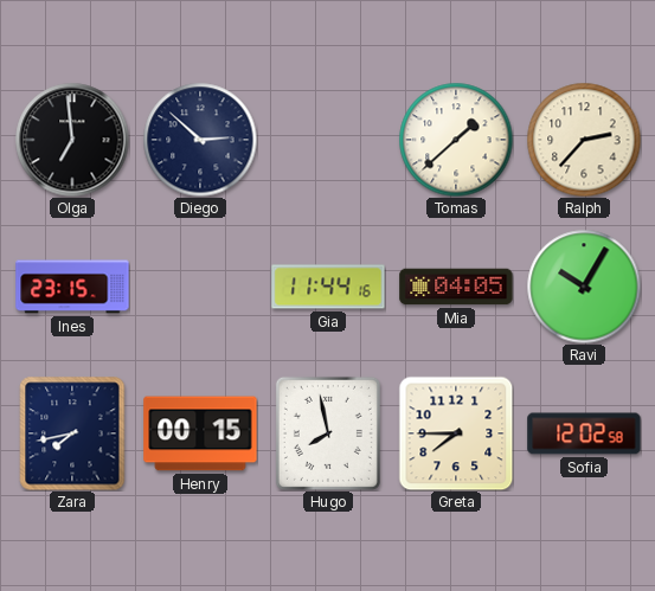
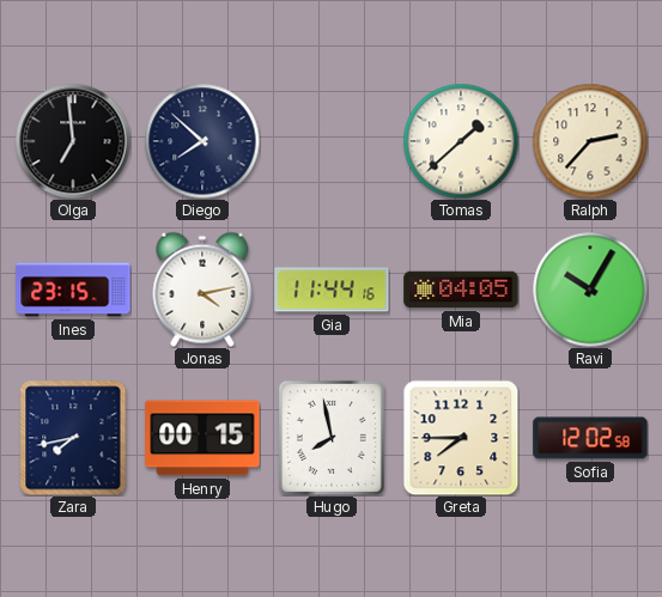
Diego: 2:52 -> 7:52 (202, 141)
Jonas: none -> 4:13 (202, 290)
